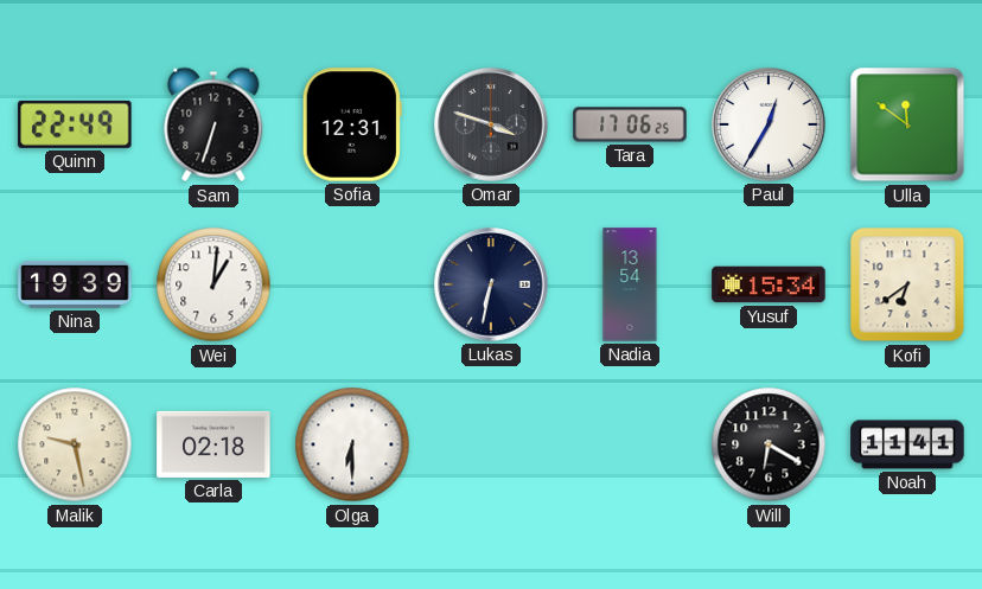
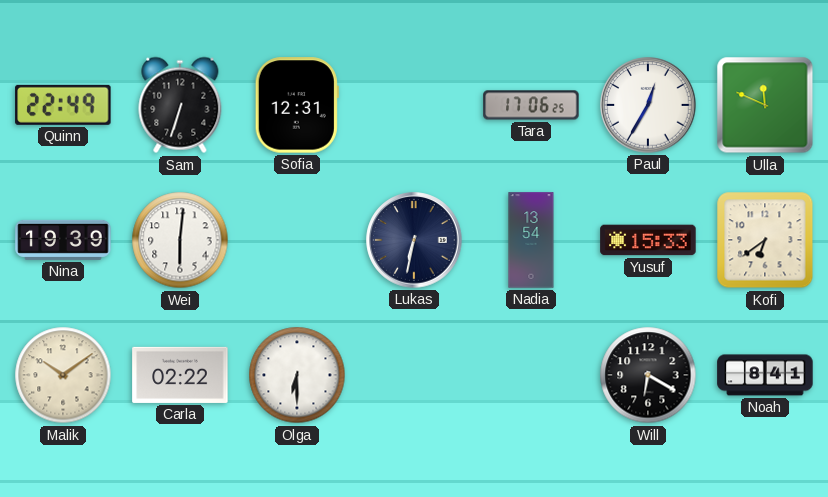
Omar: 3:48 -> none (491, 124)
Ulla: 11:51 -> 11:49 (765, 105)
Wei: 1:01 -> 6:01 (180, 240)
Yusuf: 15:34 -> 15:33 (648, 240)
Malik: 9:28 -> 10:09 (63, 375)
Carla: 02:18 -> 02:22 (180, 375)
Noah: 11:41 -> 8:41 (765, 375)
